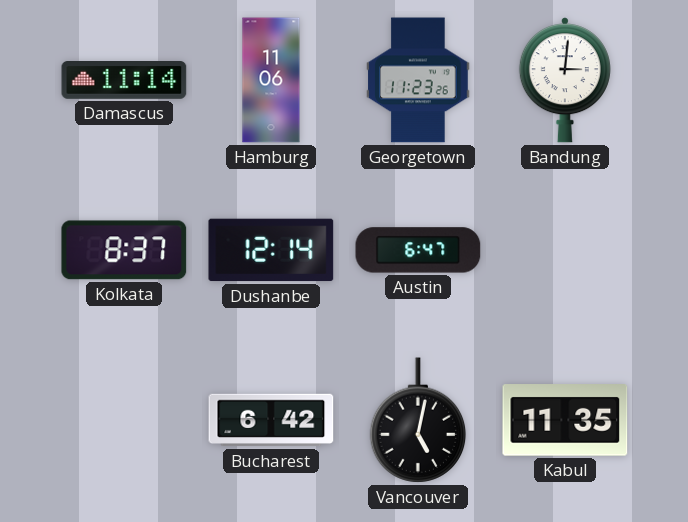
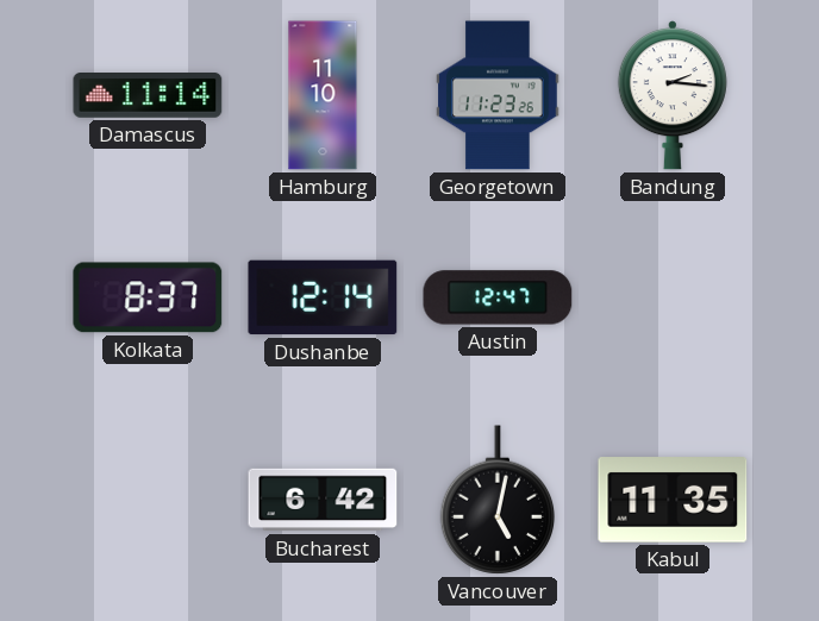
Hamburg: 11:06 -> 11:10 (323, 95)
Bandung: 3:01 -> 2:16 (673, 95)
Austin: 6:47 -> 12:47 (498, 297)
